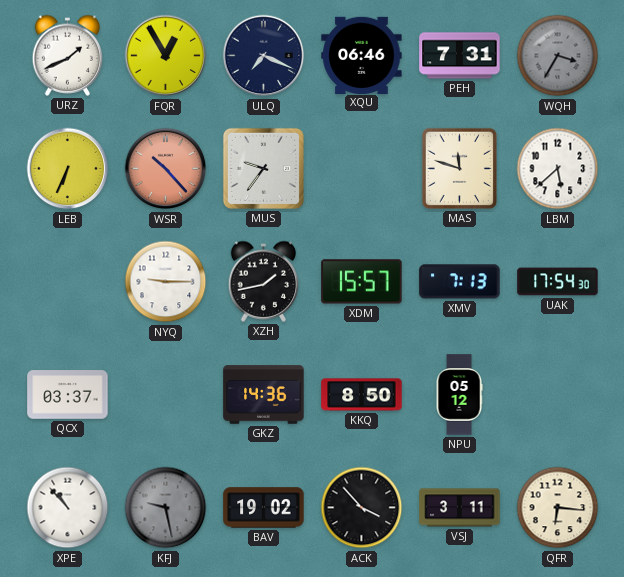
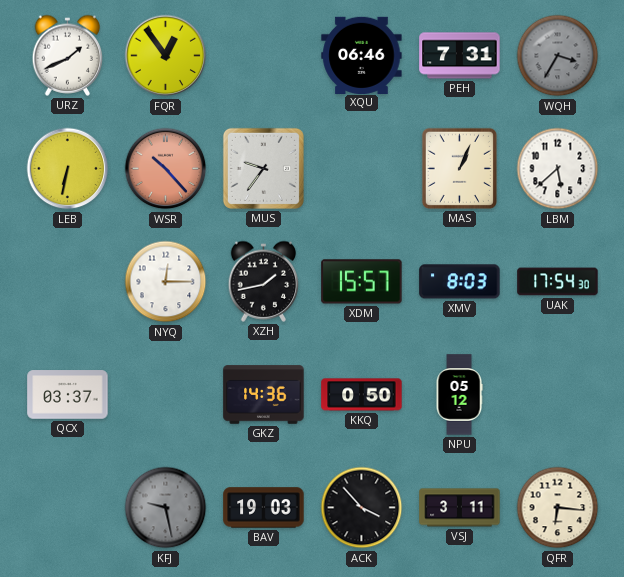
FQR: 12:55 -> 12:54 (166, 56)
ULQ: 7:19 -> none (264, 56)
LEB: 6:34 -> 6:32 (68, 169)
MAS: 11:48 -> 1:04 (459, 168)
NYQ: 9:15 -> 12:15 (166, 282)
XMV: 7:13 -> 8:03 (460, 282)
KKQ: 8:50 -> 0:50 (362, 395)
XPE: 10:53 -> none (68, 508)
BAV: 19:02 -> 19:03 (264, 508)
